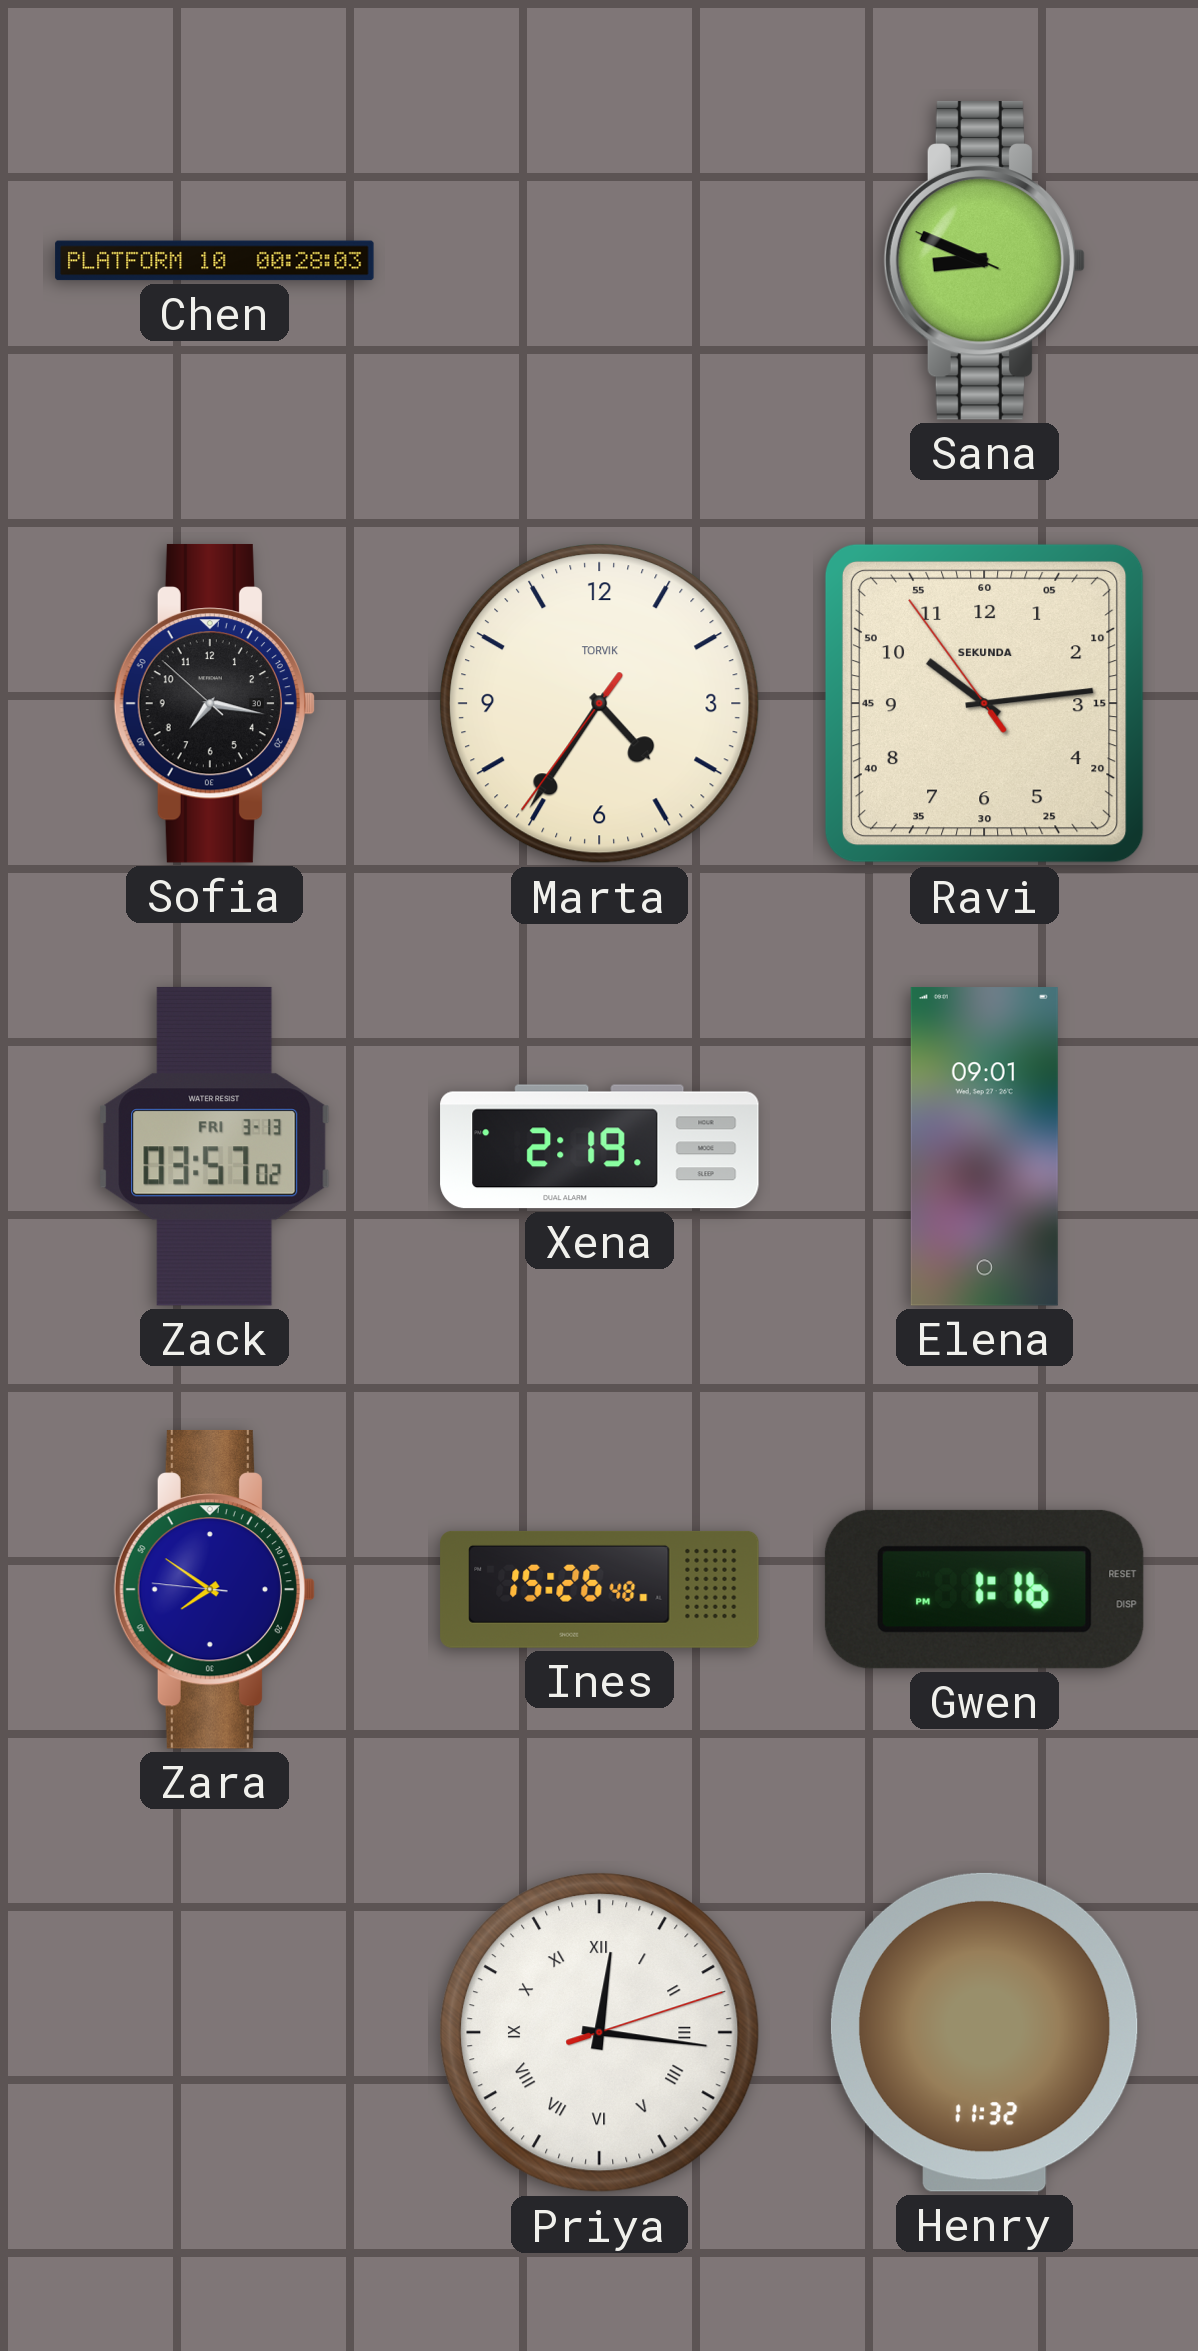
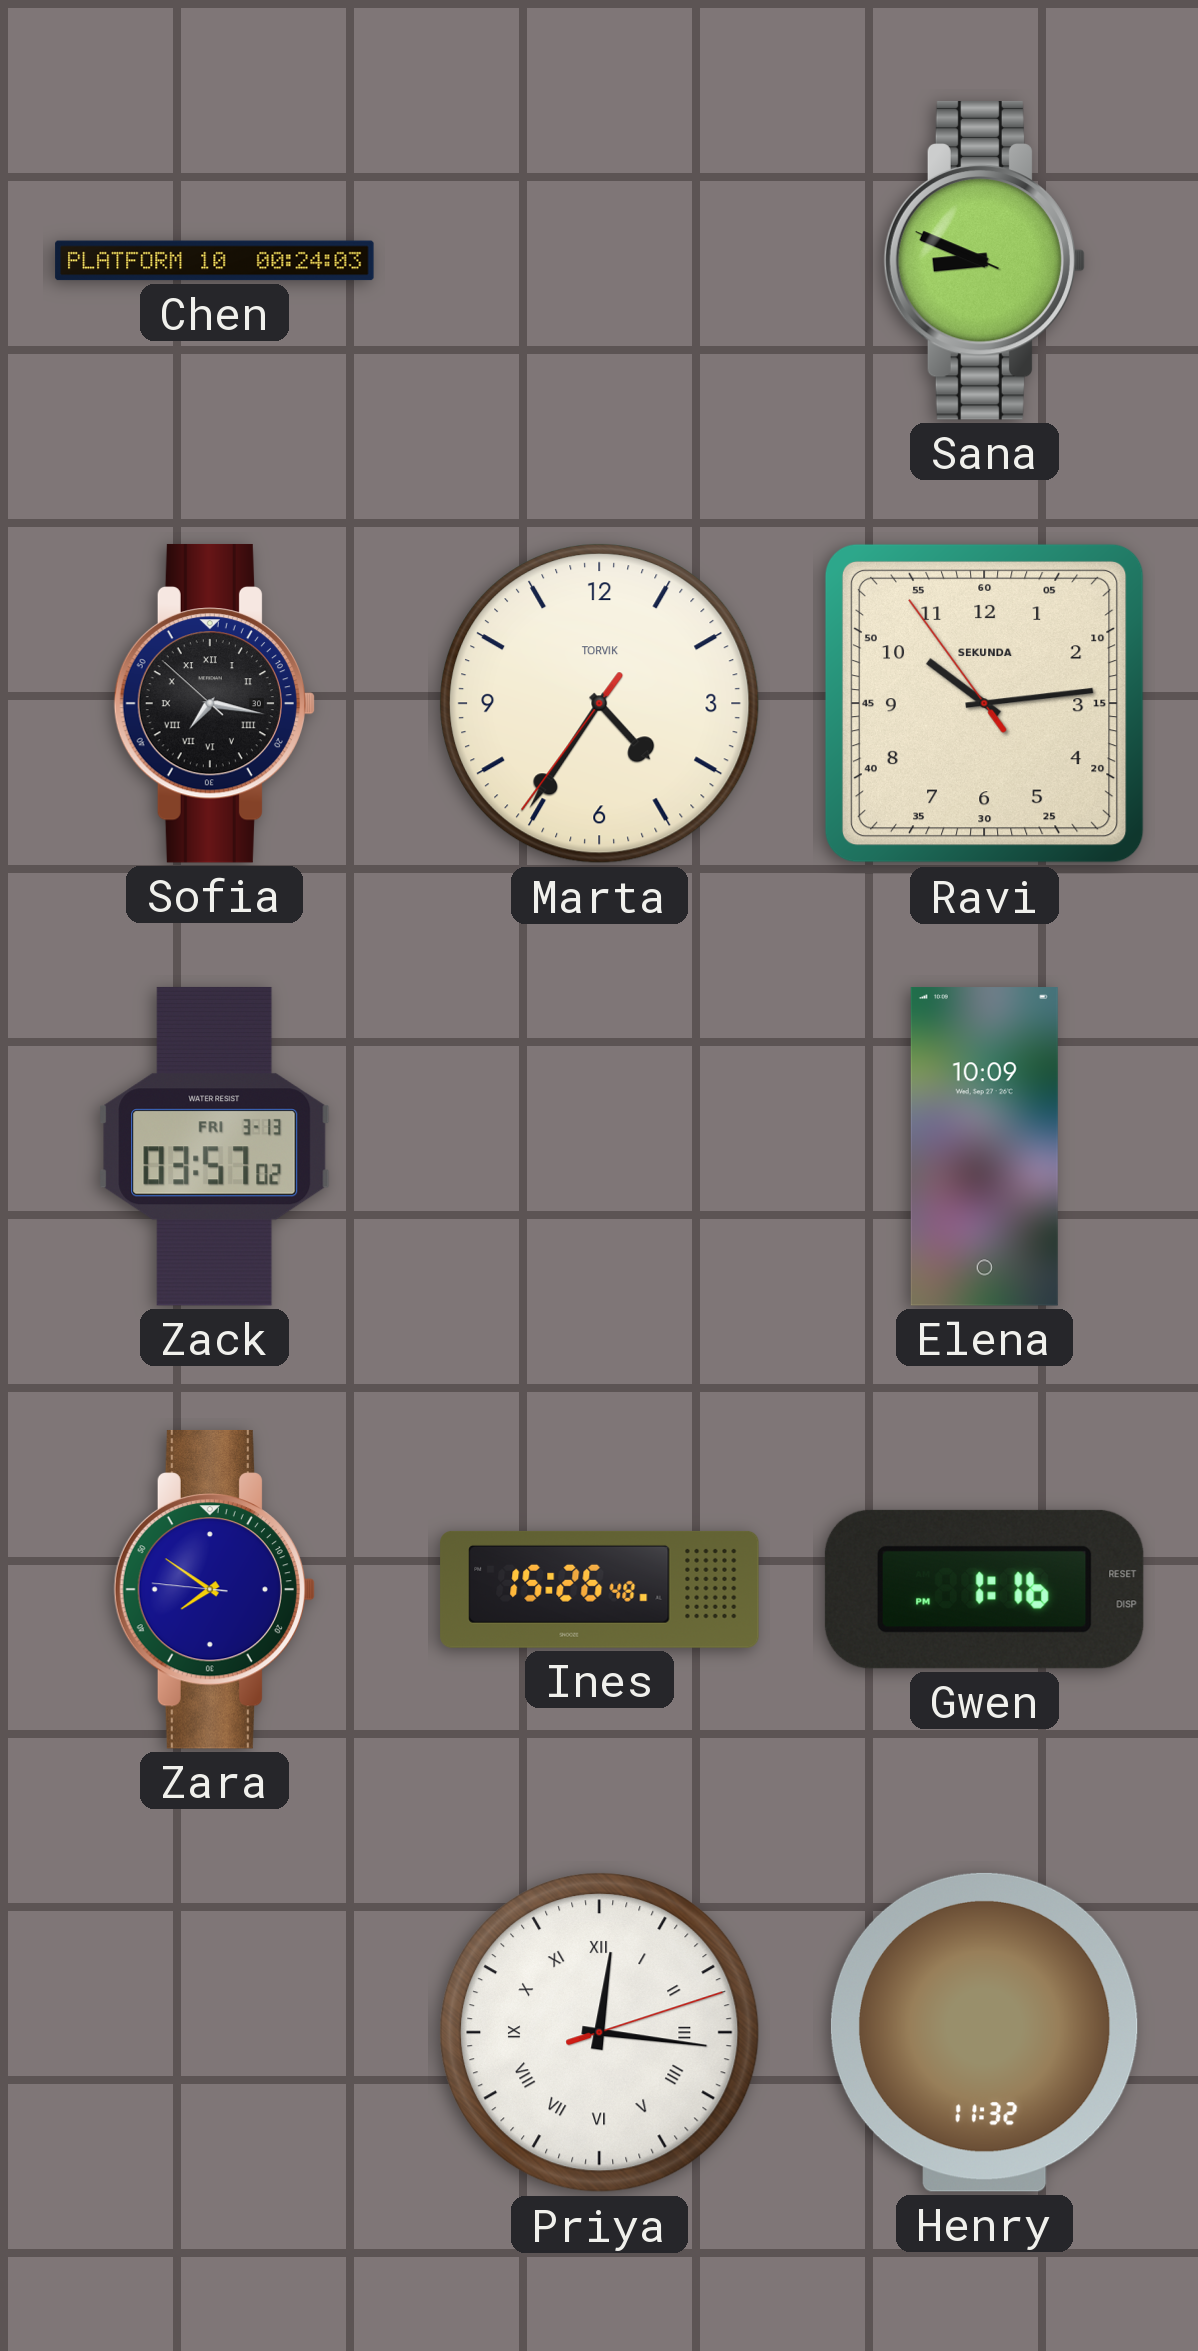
Chen: 00:28 -> 00:24 (215, 261)
Sofia numerals: Arabic -> Roman (214, 703)
Xena: 2:19 -> none (600, 1147)
Elena: 09:01 -> 10:09 (984, 1147)
